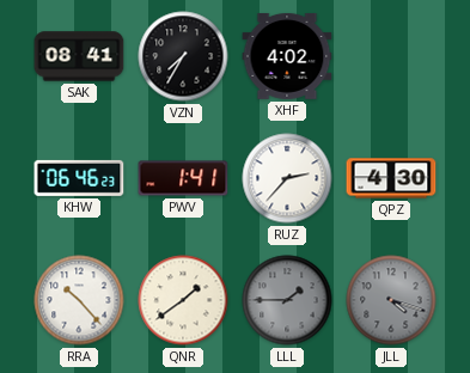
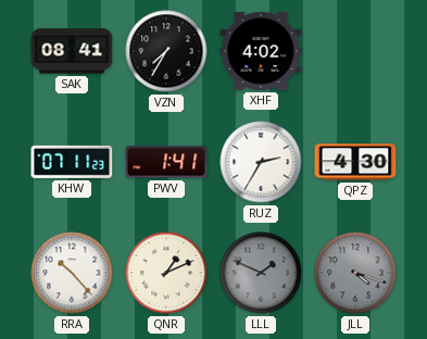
KHW: 06:46 -> 07:11 (72, 162)
RUZ: 2:37 -> 2:35 (261, 162)
QNR: 1:39 -> 1:11 (166, 273)
LLL: 1:45 -> 1:49 (261, 273)
